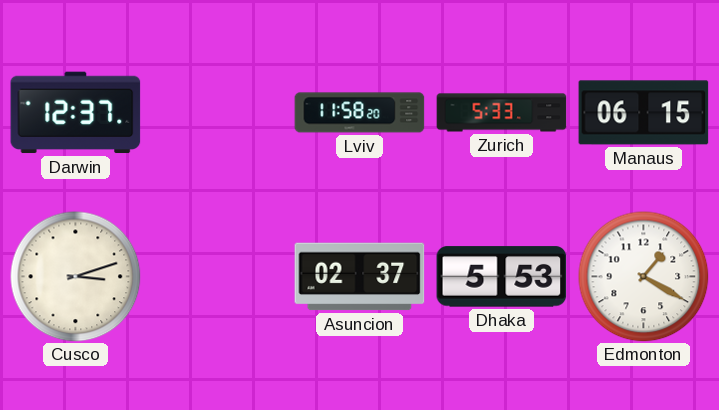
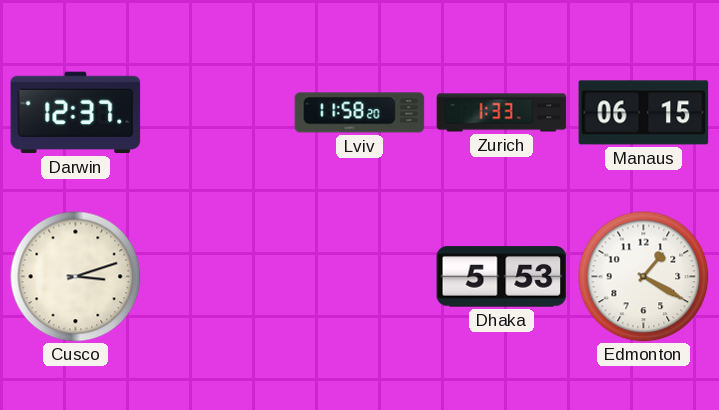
Zurich: 5:33 -> 1:33 (502, 113)
Asuncion: 02:37 -> none (360, 277)
